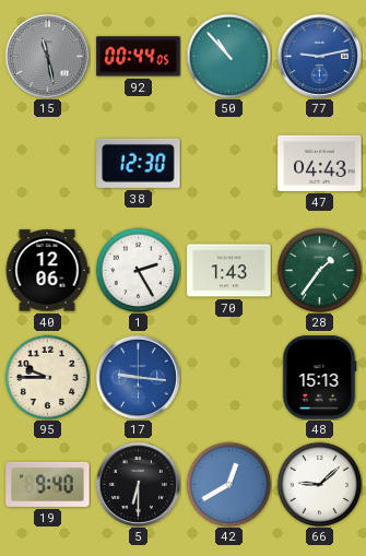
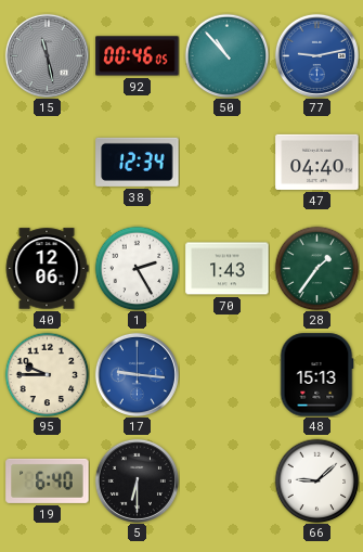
92: 00:44 -> 00:46 (138, 56)
38: 12:30 -> 12:34 (138, 162)
47: 04:43 -> 04:40 (317, 162)
19: 9:40 -> 6:40 (48, 480)
42: 12:40 -> none (228, 484)
